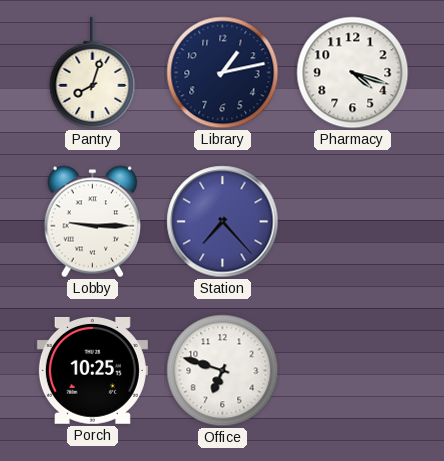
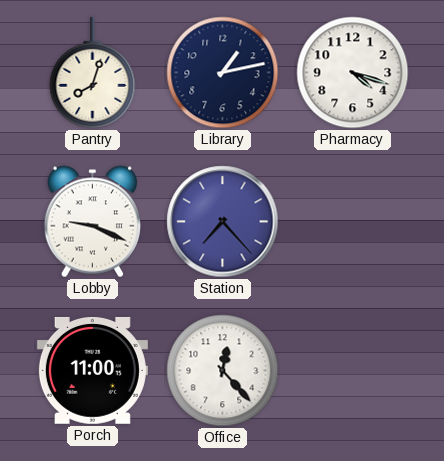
Lobby: 9:15 -> 9:19 (92, 222)
Porch: 10:25 -> 11:00 (92, 370)
Office: 6:48 -> 12:23 (223, 371)
